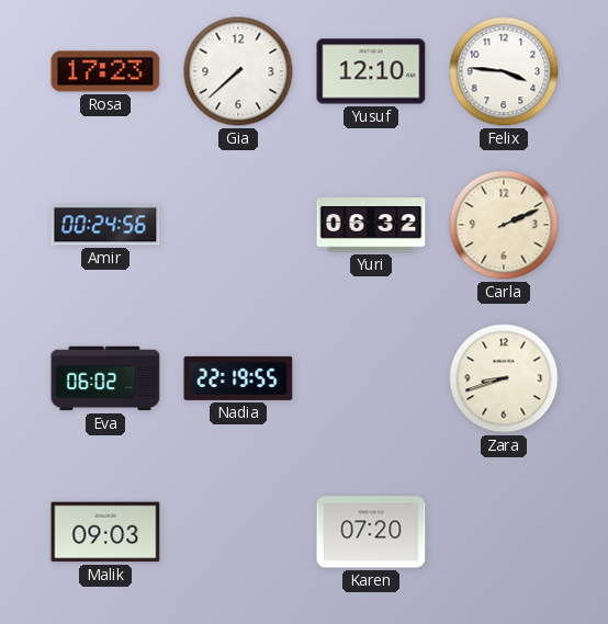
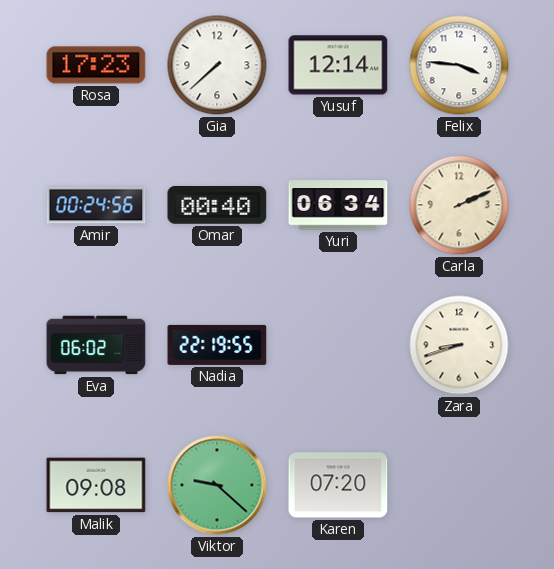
Yusuf: 12:10 -> 12:14 (338, 65)
Omar: none -> 00:40 (217, 205)
Yuri: 06:32 -> 06:34 (338, 205)
Malik: 09:03 -> 09:08 (96, 485)
Viktor: none -> 9:22 (217, 485)
